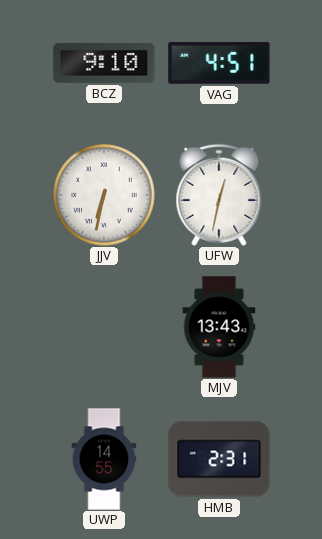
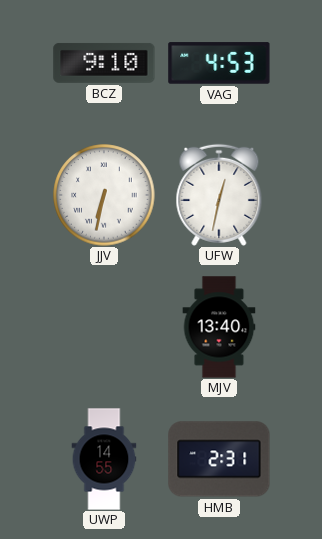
VAG: 4:51 -> 4:53 (219, 63)
MJV: 13:43 -> 13:40 (219, 327)
